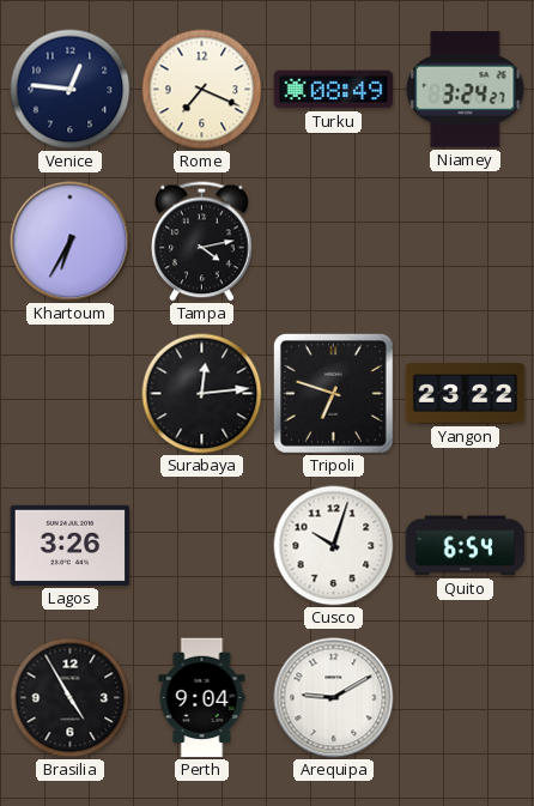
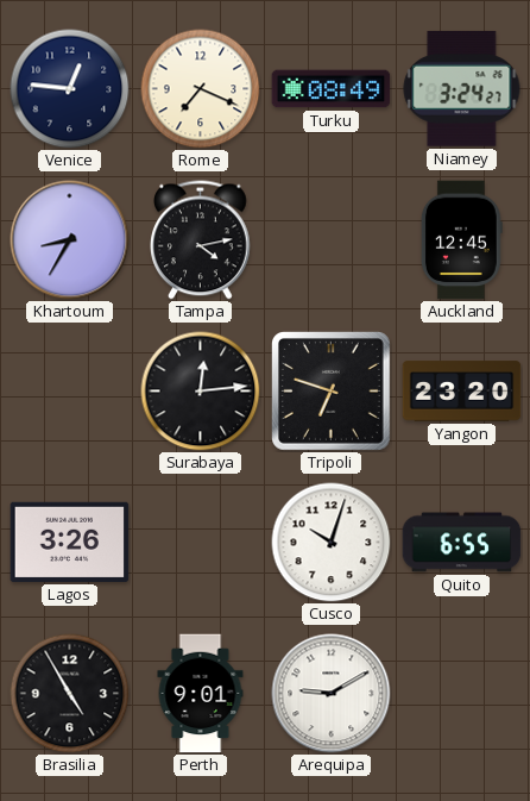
Khartoum: 6:35 -> 8:35 (70, 240)
Auckland: none -> 12:45 (461, 240)
Yangon: 23:22 -> 23:20 (462, 392)
Quito: 6:54 -> 6:55 (462, 543)
Perth: 9:04 -> 9:01 (201, 694)
